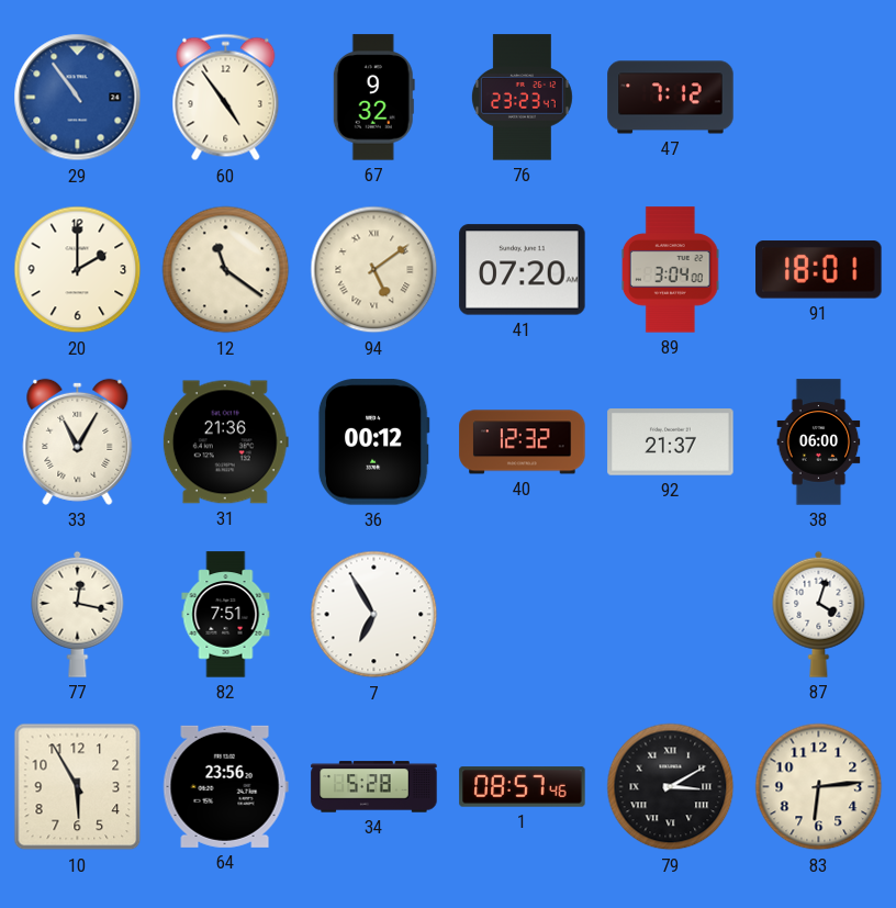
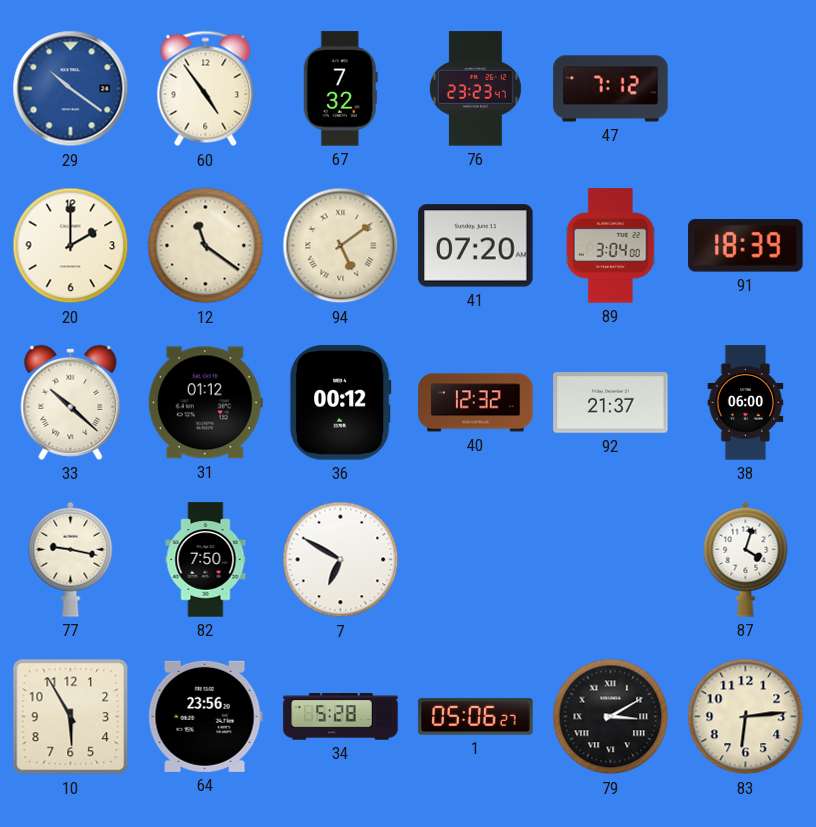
29: 10:54 -> 10:21 (71, 89)
67: 9:32 -> 7:32 (340, 89)
91: 18:01 -> 18:39 (746, 246)
33: 11:05 -> 10:22 (71, 402)
31: 21:36 -> 01:12 (205, 403)
77: 12:17 -> 9:17 (71, 559)
82: 7:51 -> 7:50 (206, 560)
7: 6:55 -> 6:50 (341, 560)
1: 08:57 -> 05:06 (476, 717)
